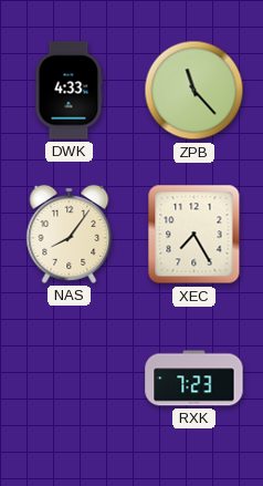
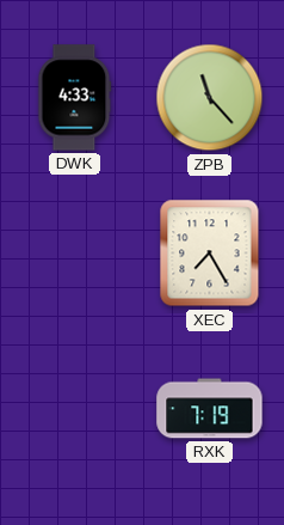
NAS: 8:06 -> none (70, 234)
RXK: 7:23 -> 7:19 (210, 409)
